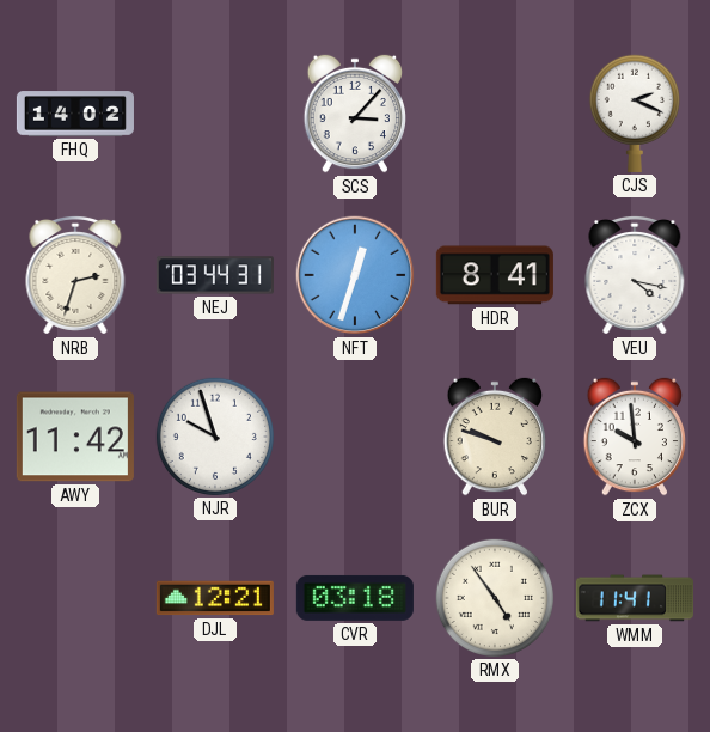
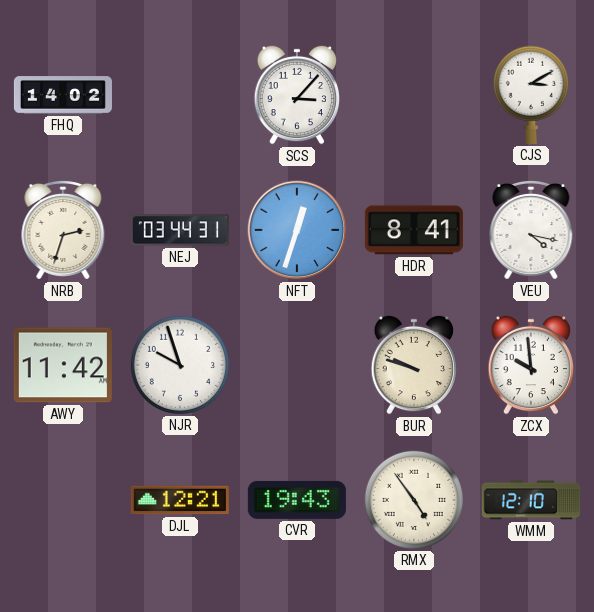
CJS: 2:19 -> 3:10 (531, 95)
CVR: 03:18 -> 19:43 (297, 500)
WMM: 11:41 -> 12:10 (531, 500)
